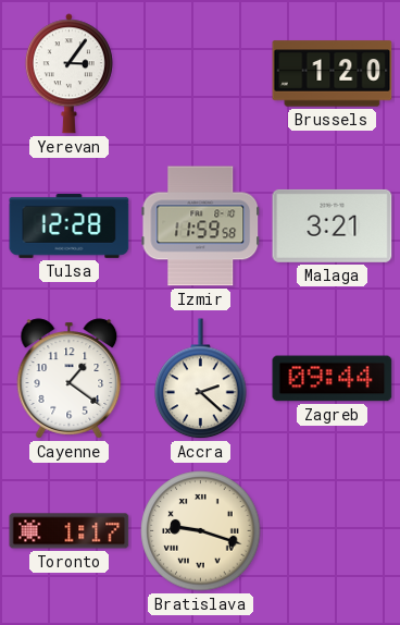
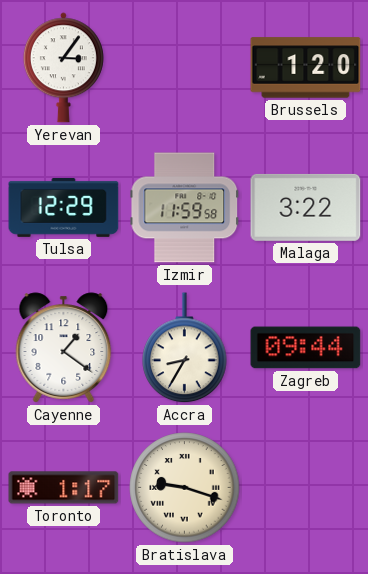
Tulsa: 12:28 -> 12:29 (64, 207)
Malaga: 3:21 -> 3:22 (306, 207)
Accra: 2:22 -> 8:35 (185, 348)
